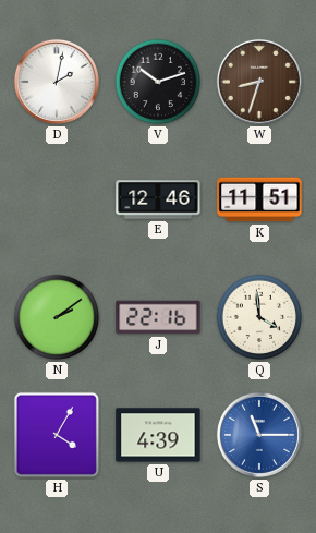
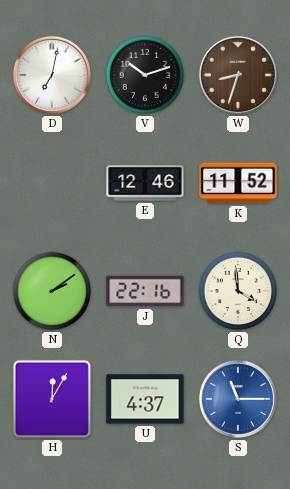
D: 2:02 -> 7:02 (52, 75)
K: 11:51 -> 11:52 (238, 183)
H: 4:05 -> 12:05 (52, 399)
U: 4:39 -> 4:37 (145, 399)
